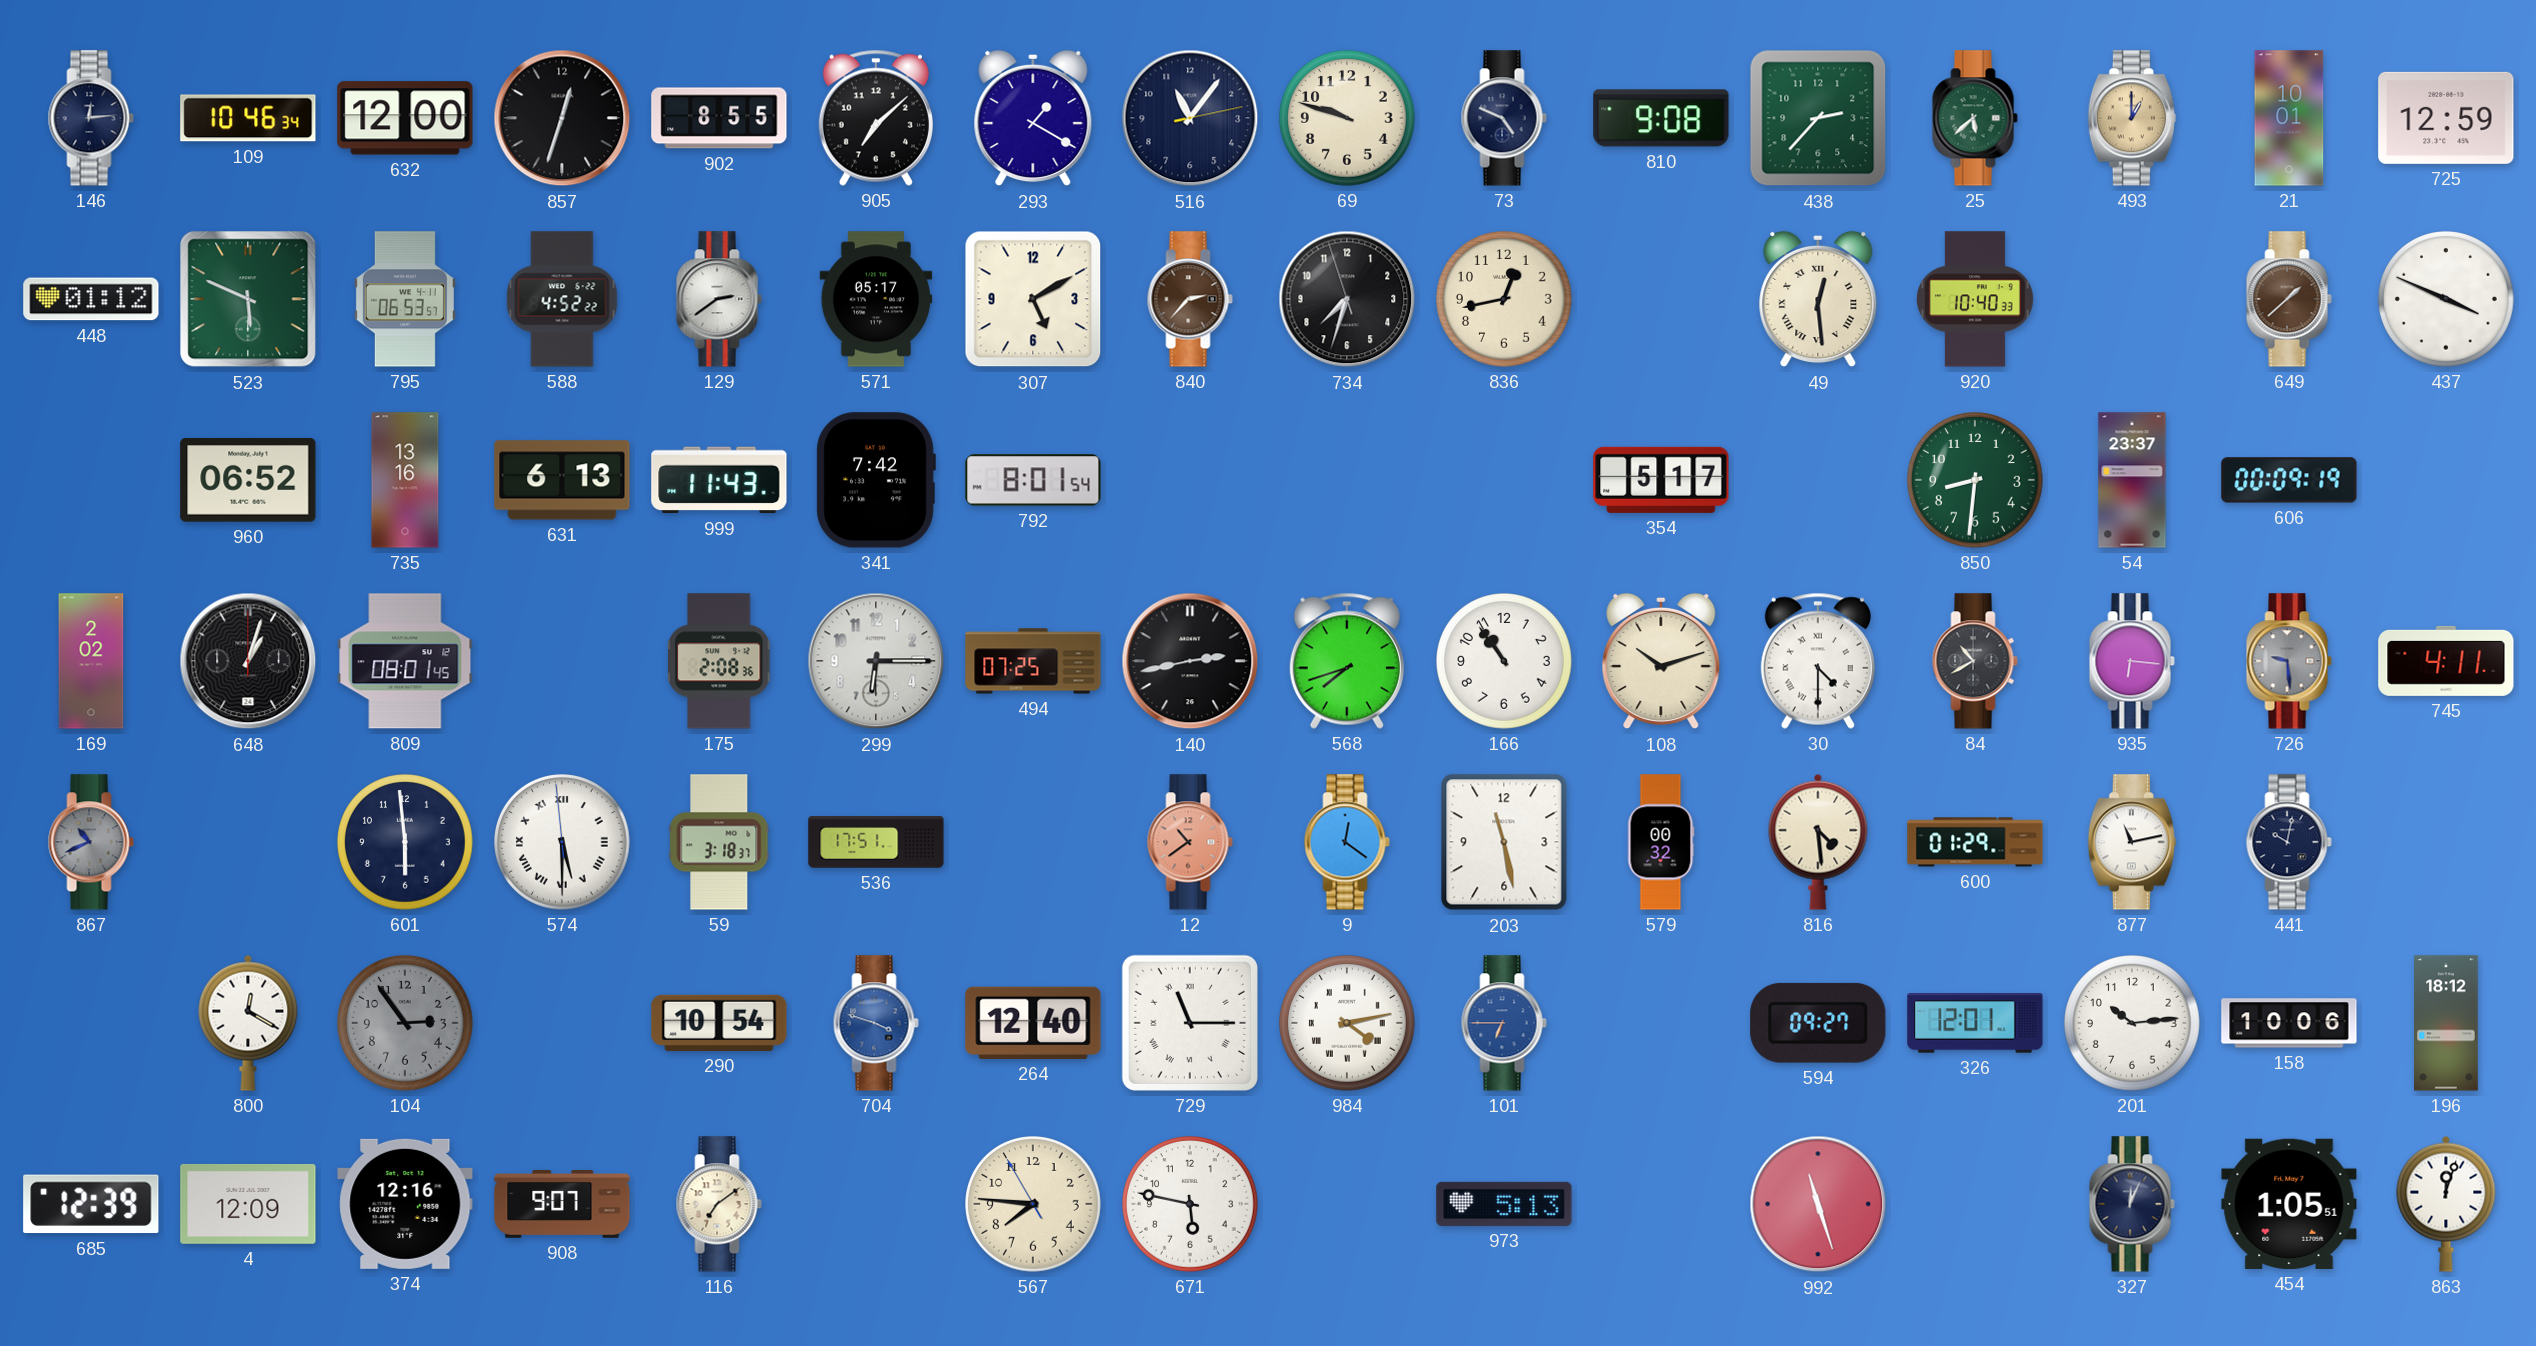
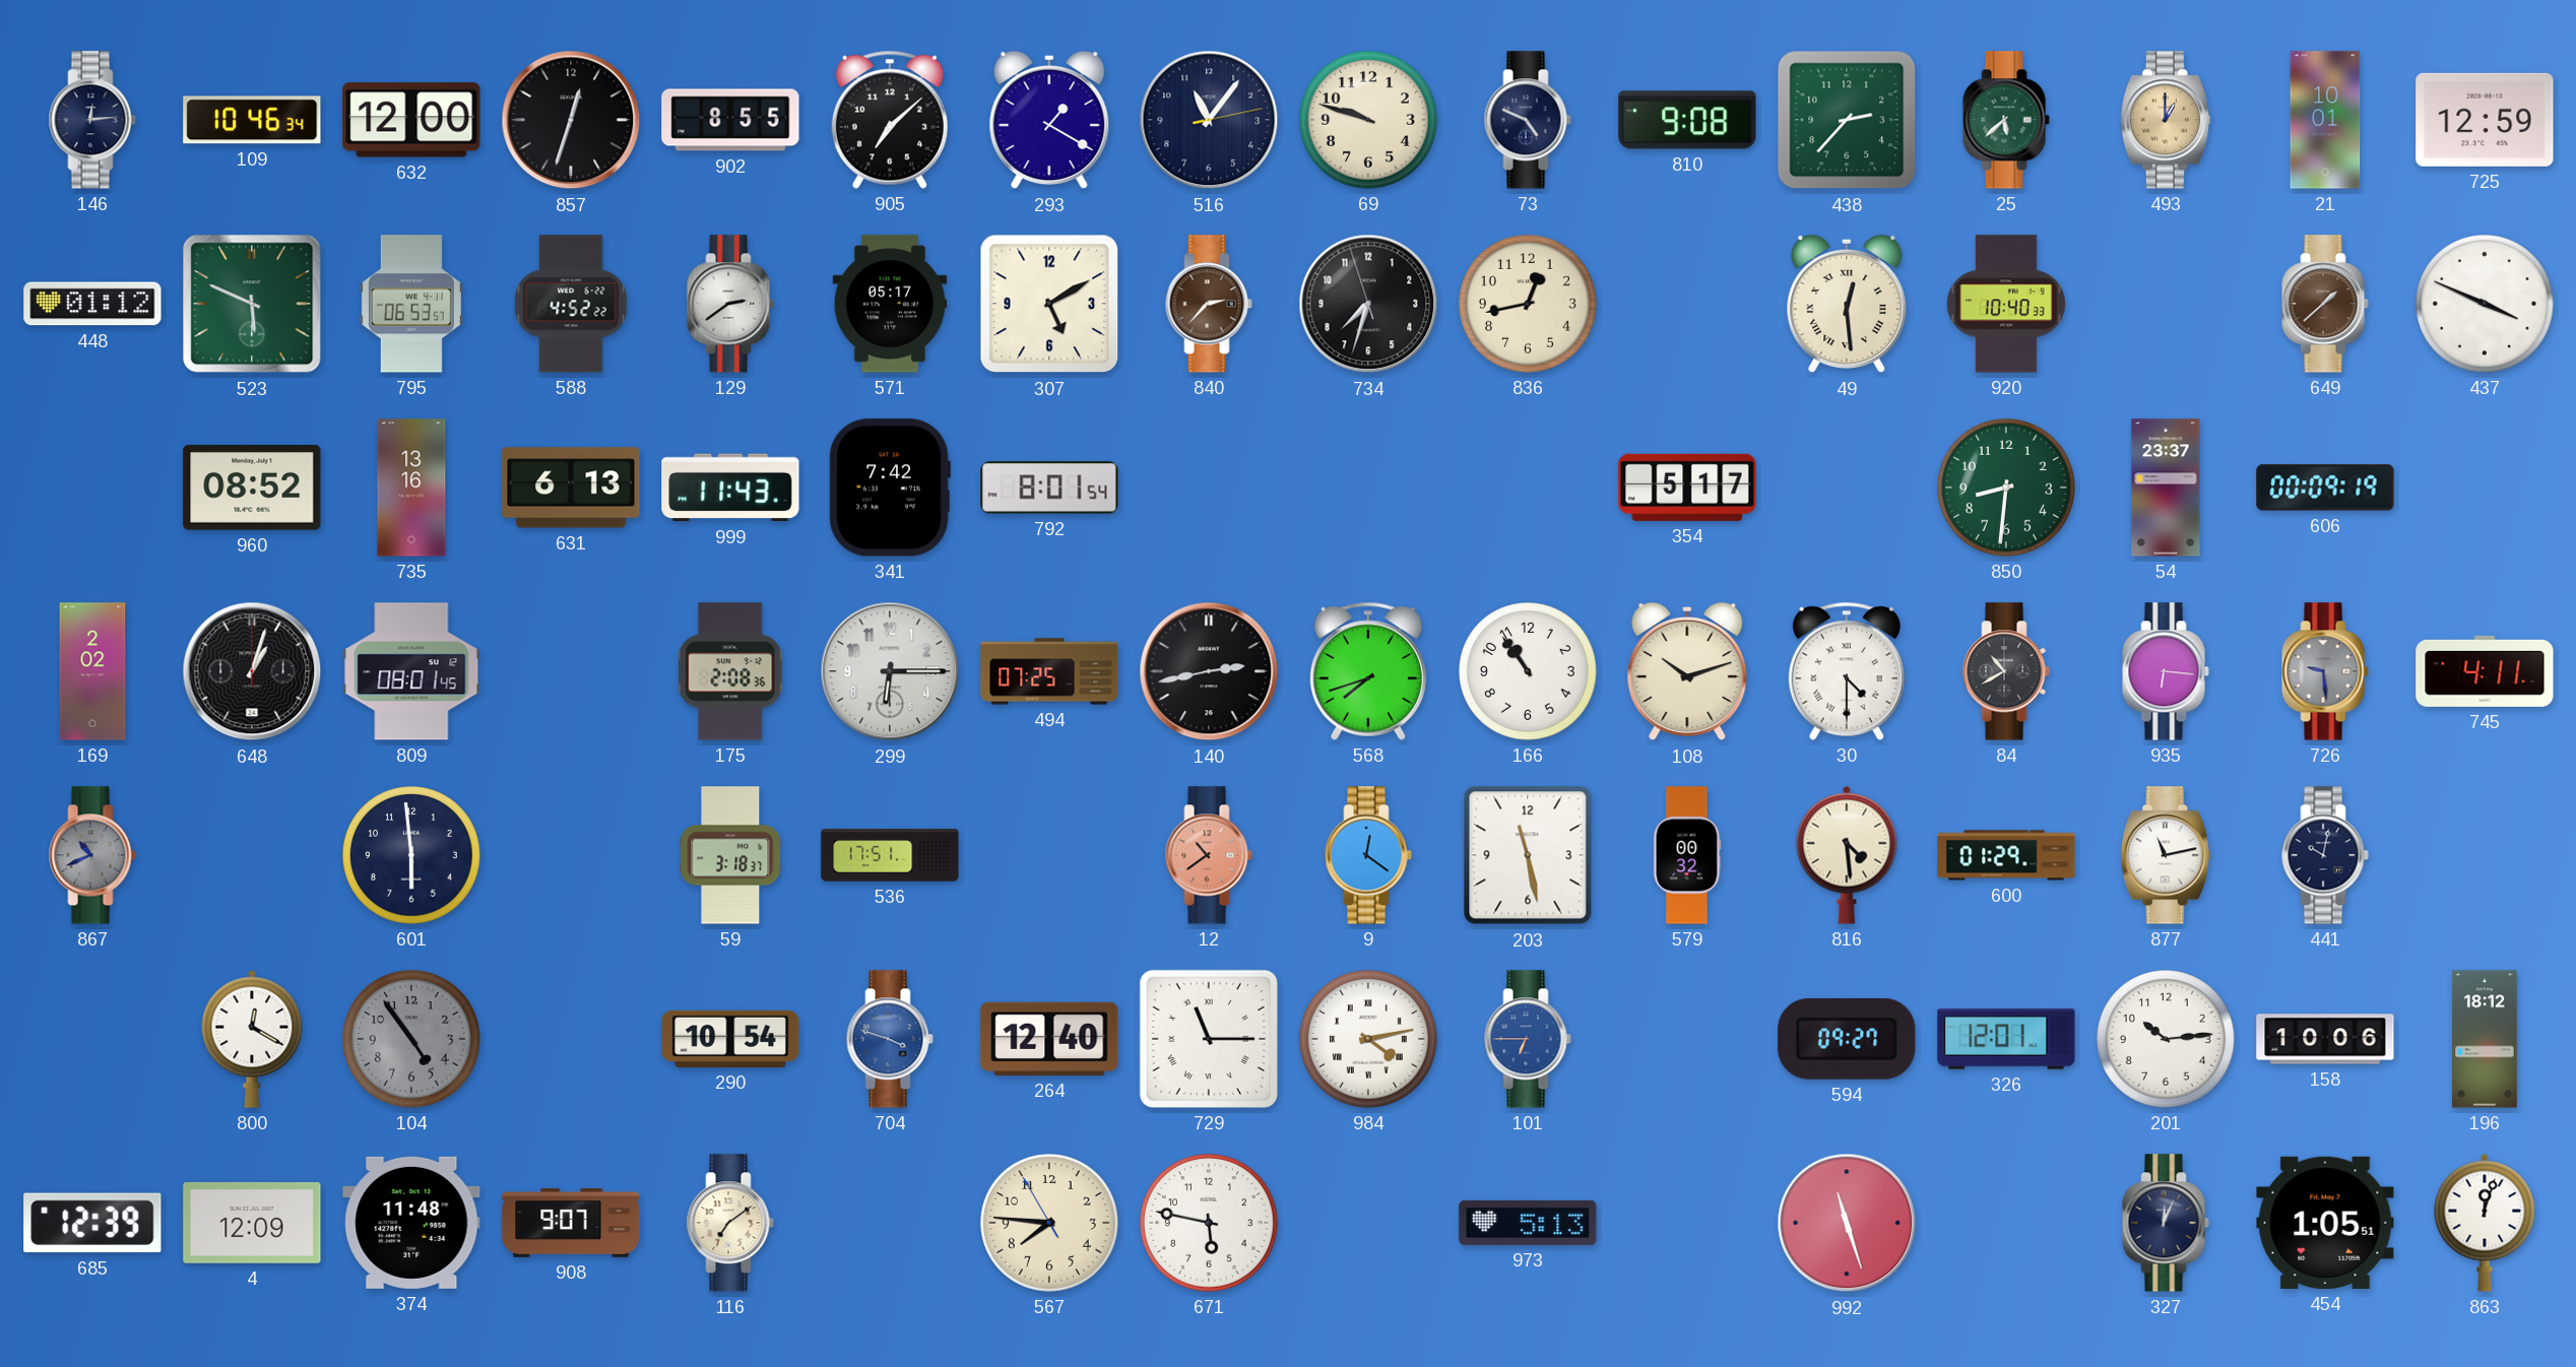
960: 06:52 -> 08:52 (252, 487)
574: 5:29 -> none (563, 843)
104: 2:54 -> 4:54 (412, 1040)
374: 12:16 -> 11:48 (411, 1223)
